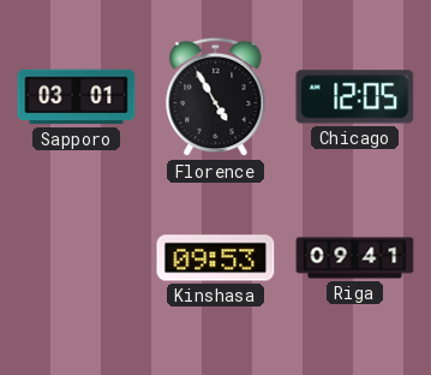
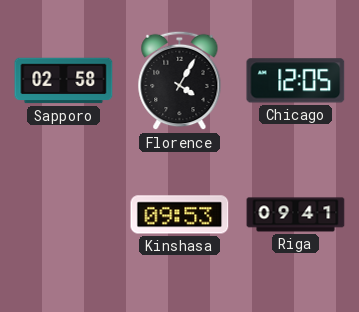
Sapporo: 03:01 -> 02:58 (64, 81)
Florence: 4:55 -> 4:05 (180, 81)
